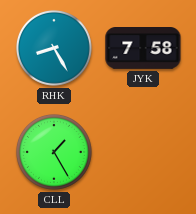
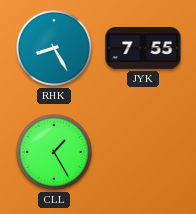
JYK: 7:58 -> 7:55 (143, 49)
